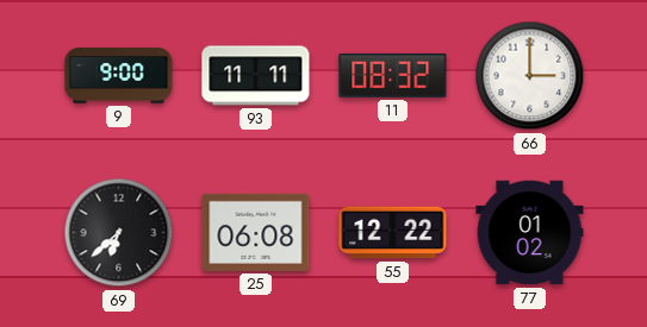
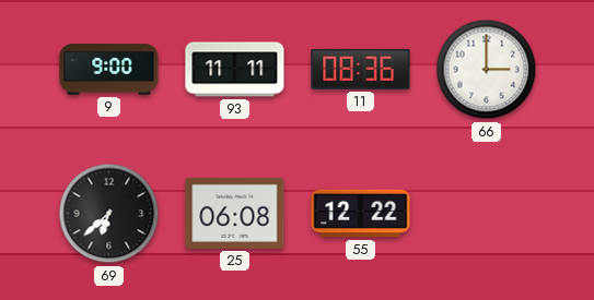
11: 08:32 -> 08:36 (361, 69)
77: 01:02 -> none (530, 233)
